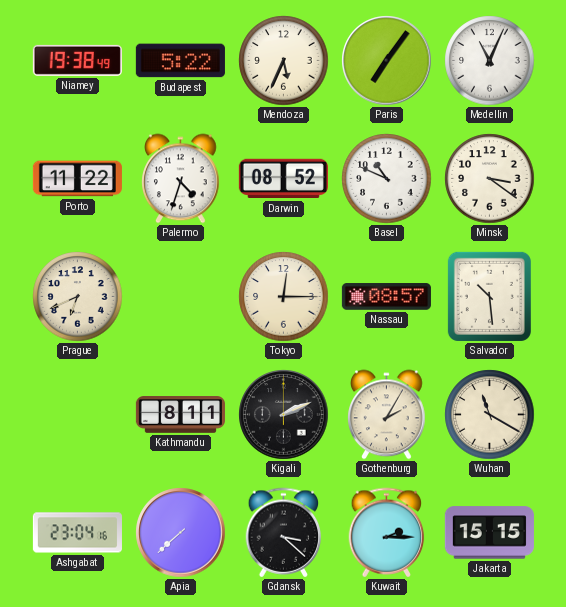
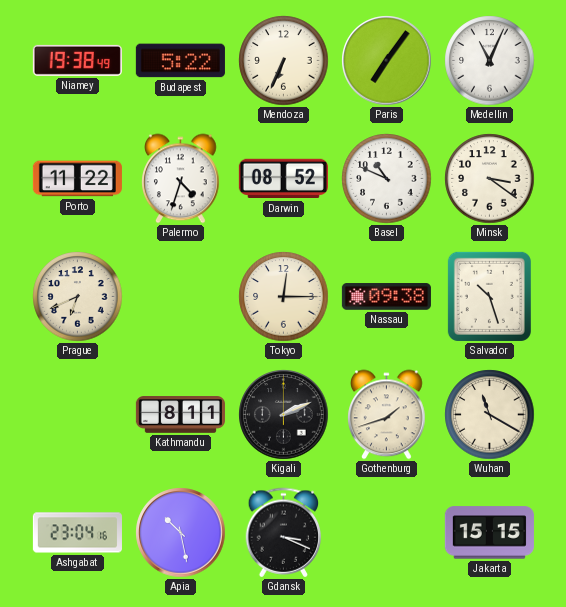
Mendoza: 5:34 -> 6:34 (284, 61)
Nassau: 08:57 -> 09:38 (386, 297)
Salvador: 10:29 -> 10:27 (489, 296)
Gothenburg: 2:05 -> 1:42 (387, 415)
Apia: 7:38 -> 10:28 (181, 533)
Gdansk: 3:22 -> 3:19 (284, 533)
Kuwait: 2:15 -> none (387, 533)
